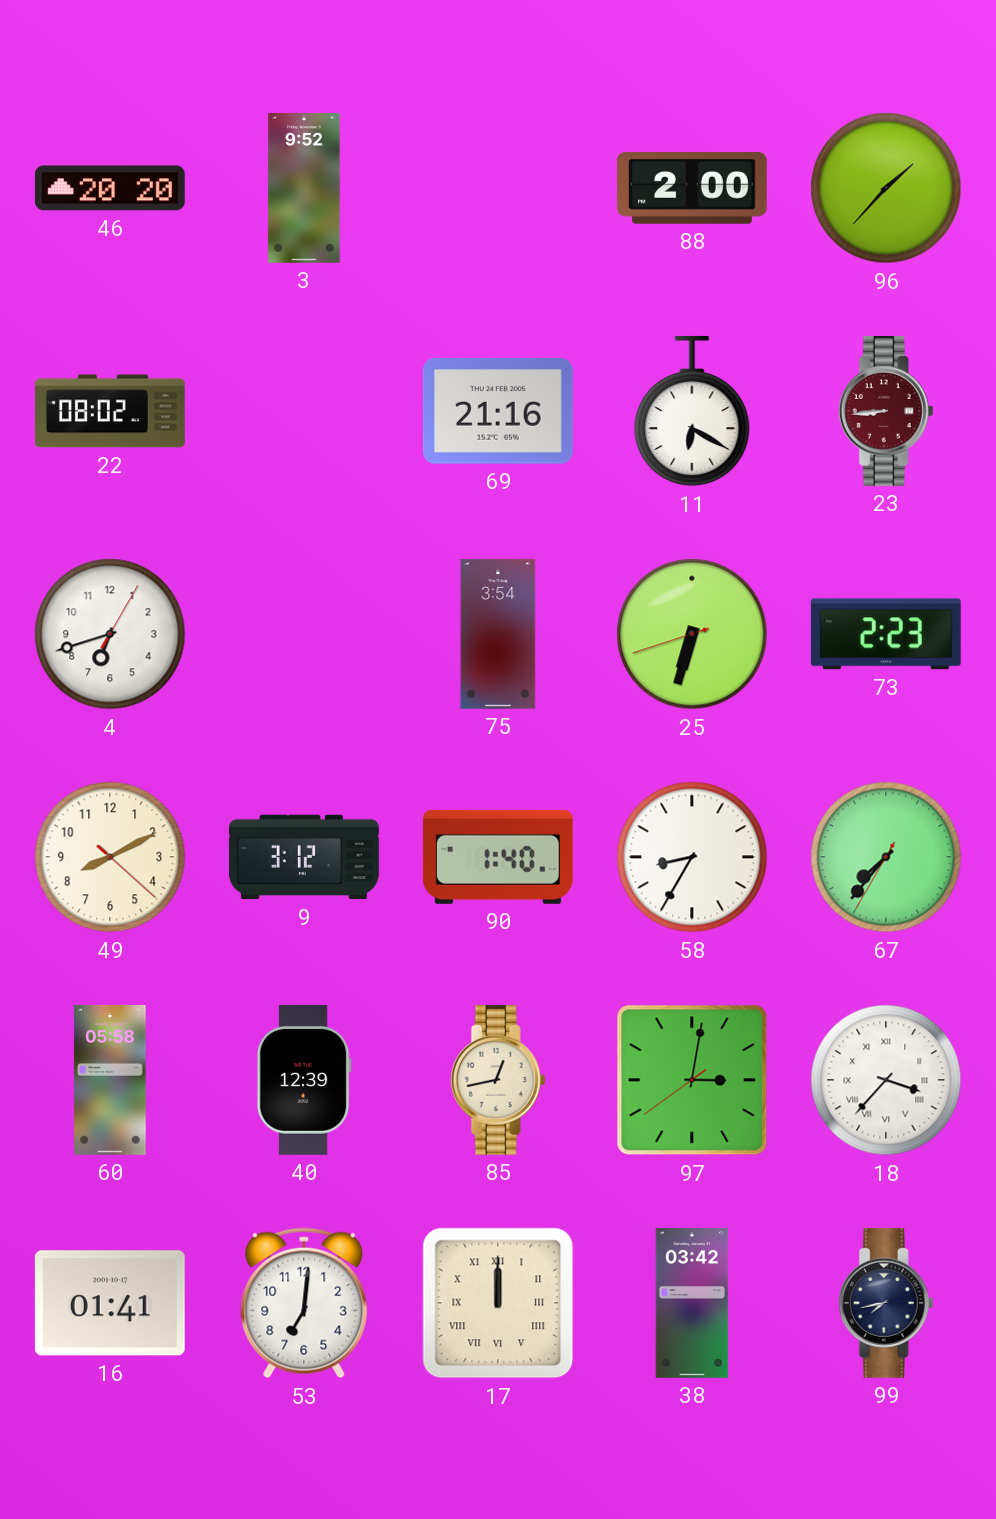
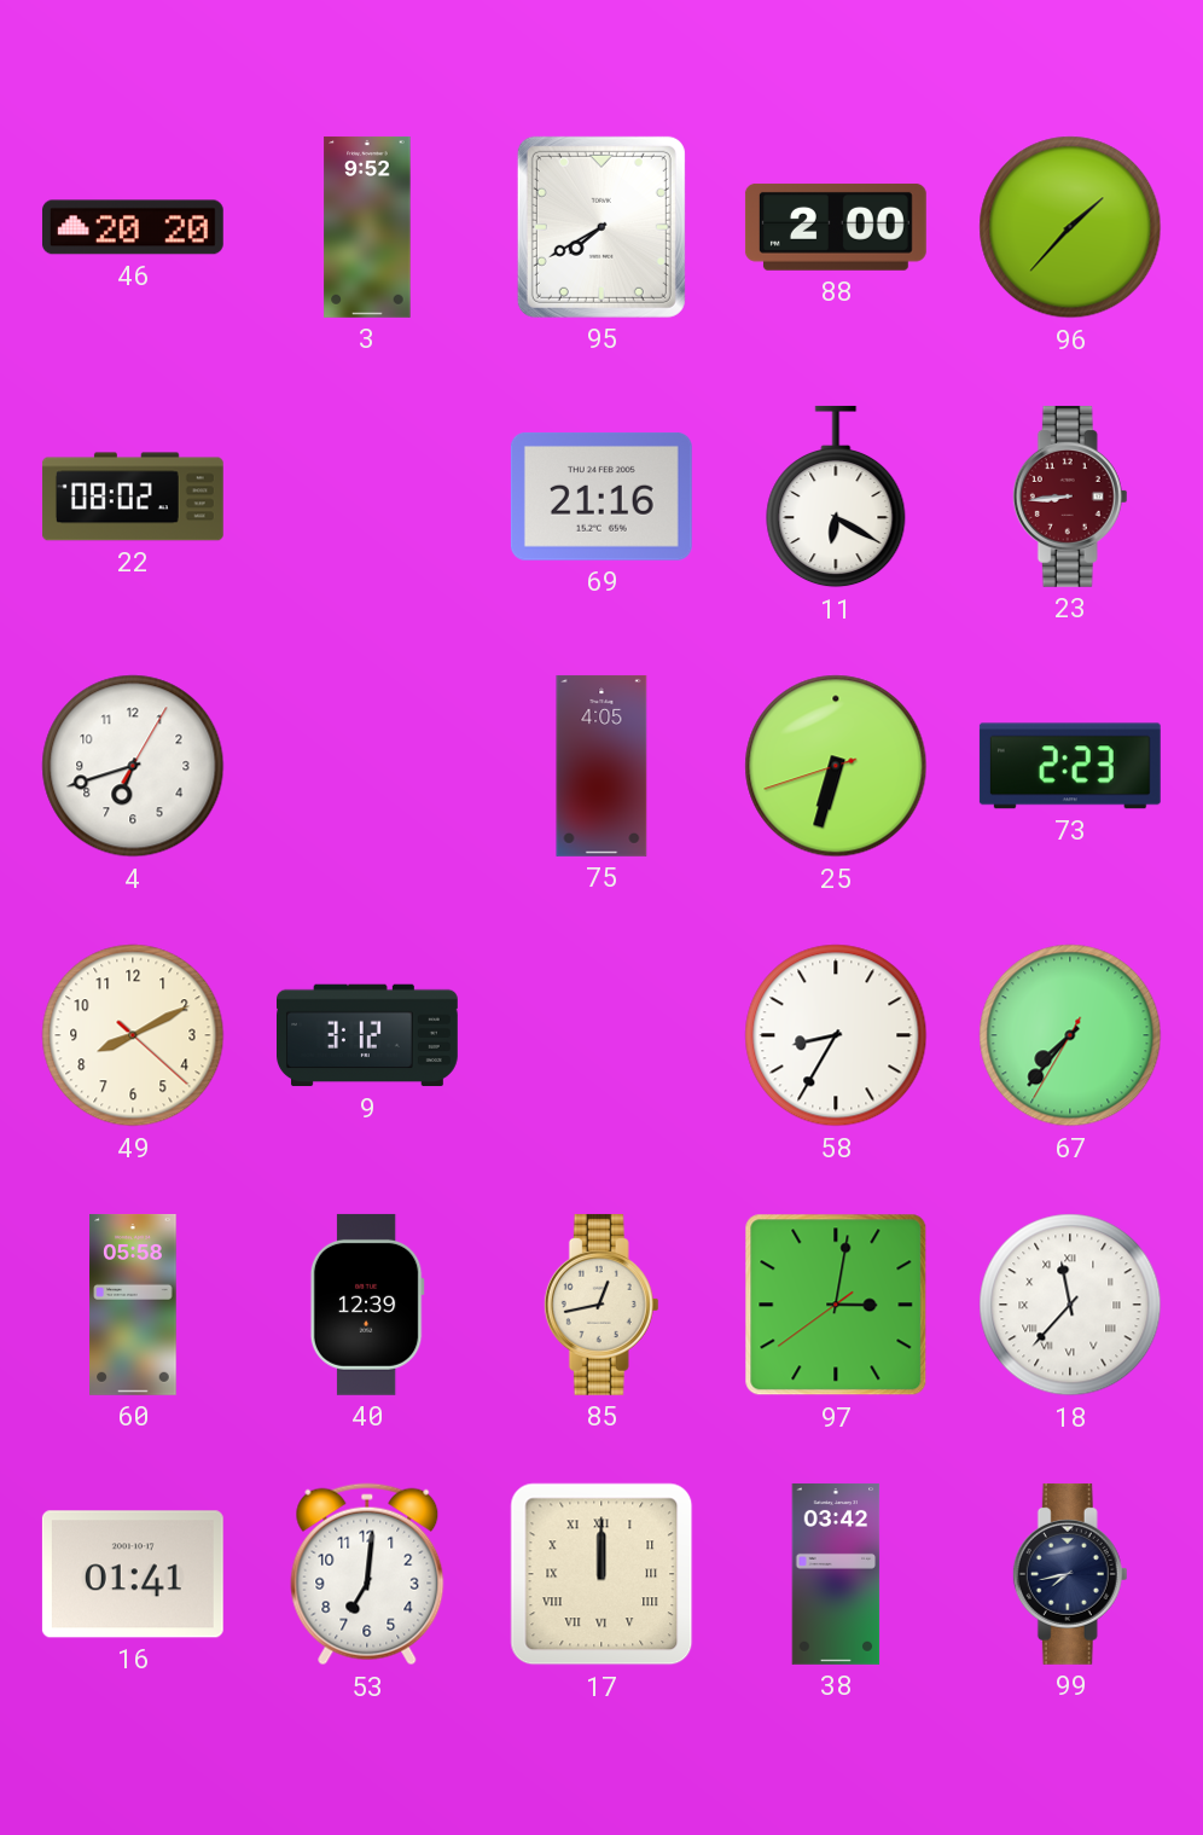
95: none -> 7:40 (601, 227)
75: 3:54 -> 4:05 (601, 766)
90: 1:40 -> none (498, 857)
18: 3:37 -> 11:37 (1070, 1305)
